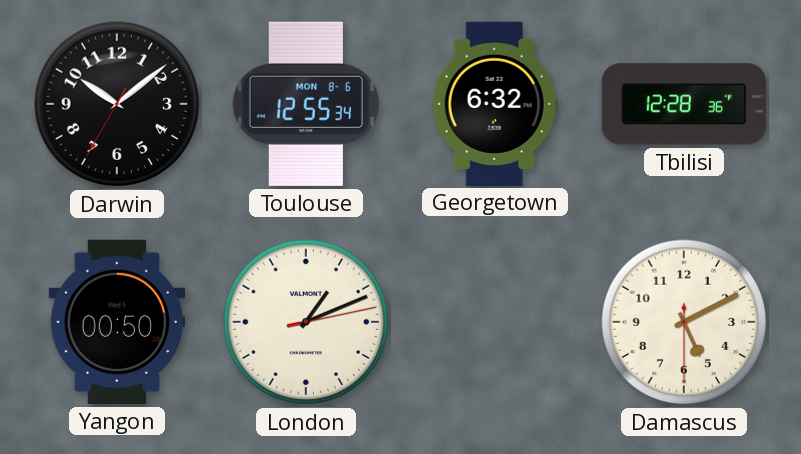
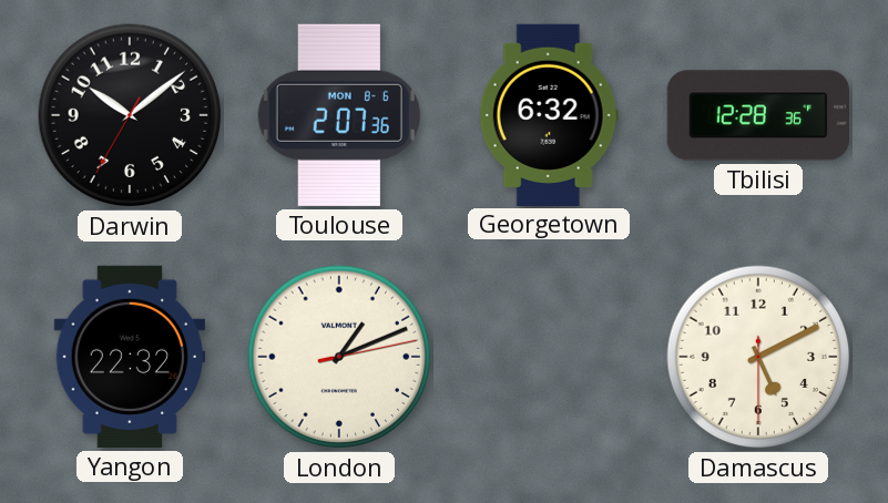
Toulouse: 12:55 -> 2:07 (339, 115)
Yangon: 00:50 -> 22:32 (130, 357)
